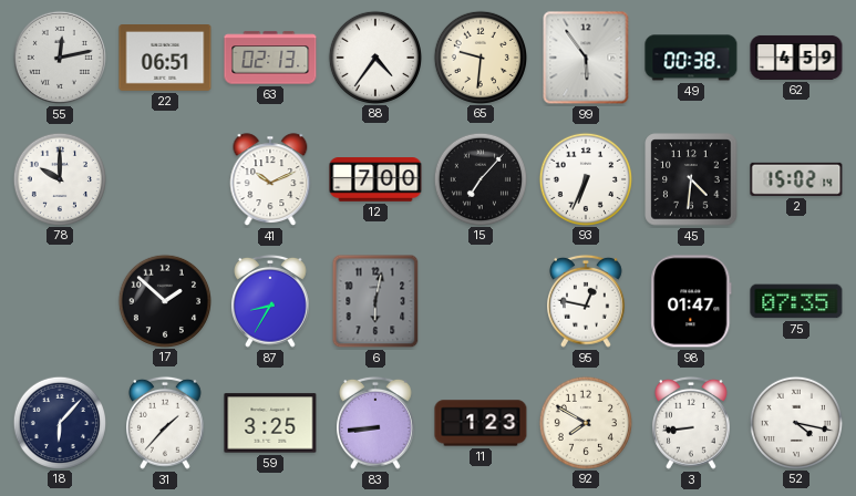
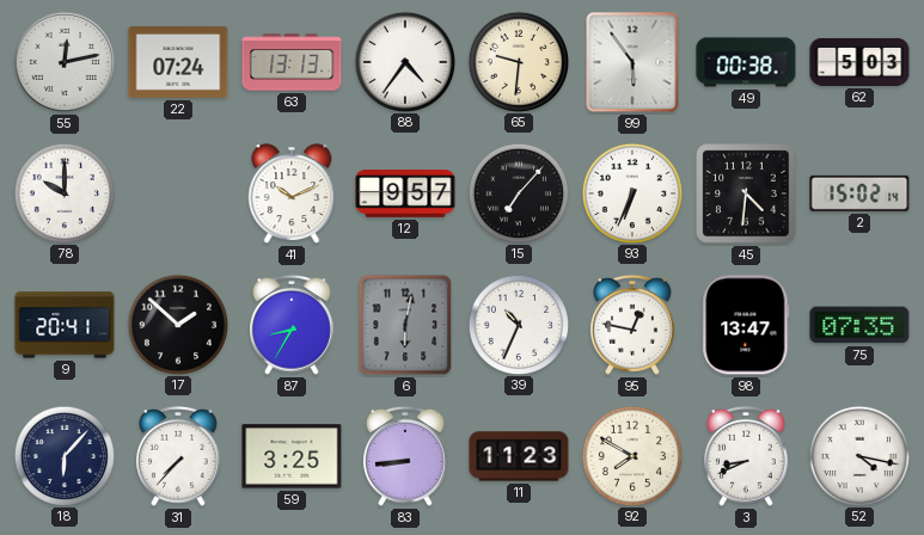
22: 06:51 -> 07:24 (178, 63)
63: 02:13 -> 13:13 (292, 62)
62: 4:59 -> 5:03 (859, 62)
12: 7:00 -> 9:57 (405, 193)
9: none -> 20:41 (65, 325)
39: none -> 10:34 (518, 324)
98: 01:47 -> 13:47 (746, 325)
31: 1:37 -> 7:37 (179, 456)
11: 1:23 -> 11:23 (519, 456)
3: 8:44 -> 8:41 (747, 456)
